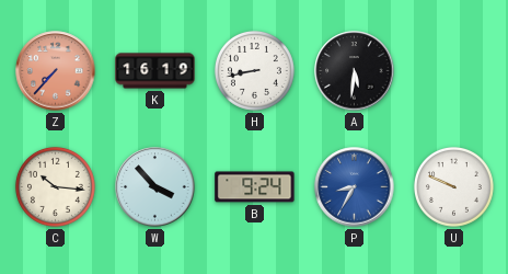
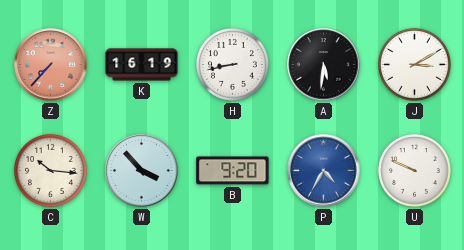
J: none -> 3:10 (414, 64)
B: 9:24 -> 9:20 (233, 171)
P: 8:35 -> 4:35 (324, 171)
